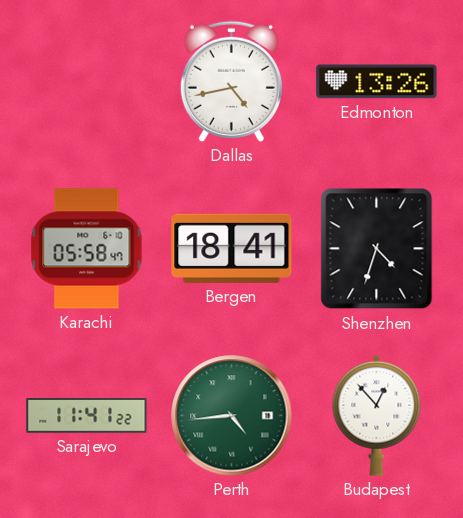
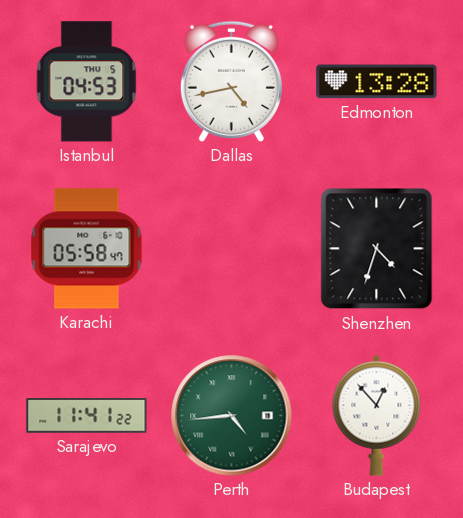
Istanbul: none -> 04:53 (87, 82)
Edmonton: 13:26 -> 13:28 (377, 82)
Bergen: 18:41 -> none (232, 248)
